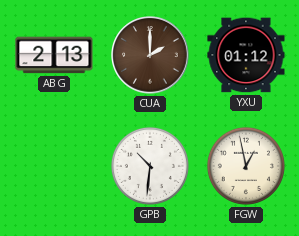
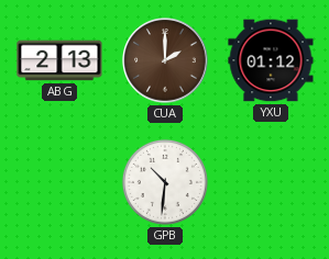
FGW: 12:58 -> none (246, 166)
